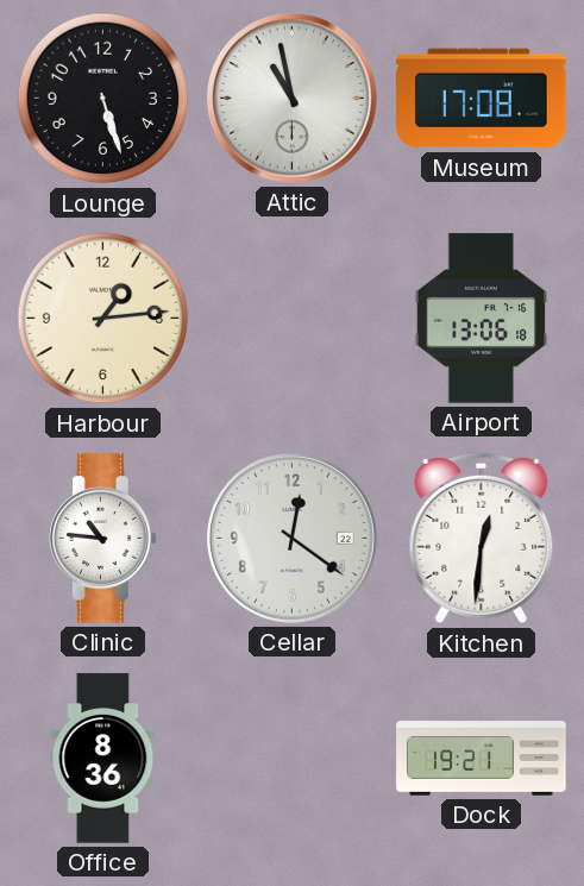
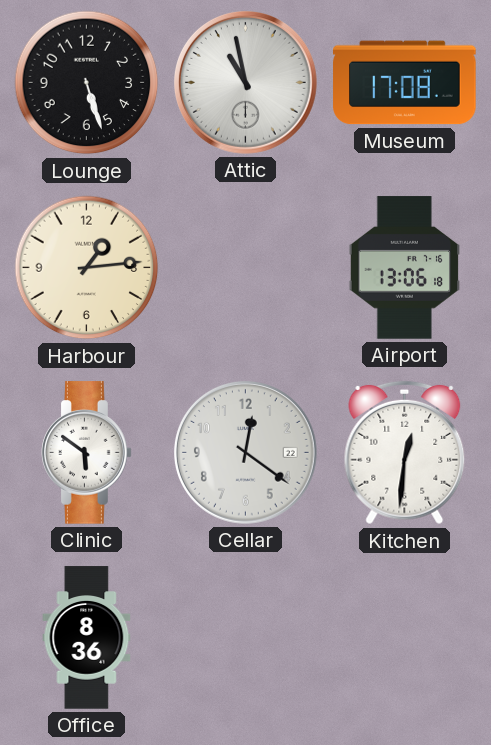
Clinic: 10:46 -> 5:51 (87, 453)
Dock: 19:21 -> none (482, 759)
